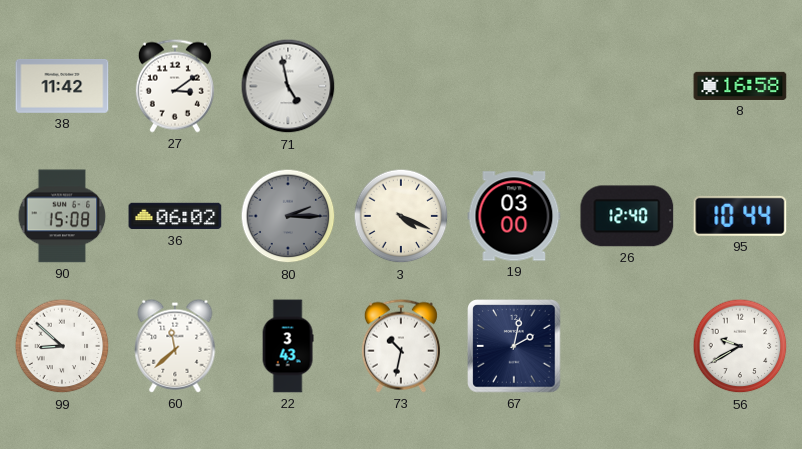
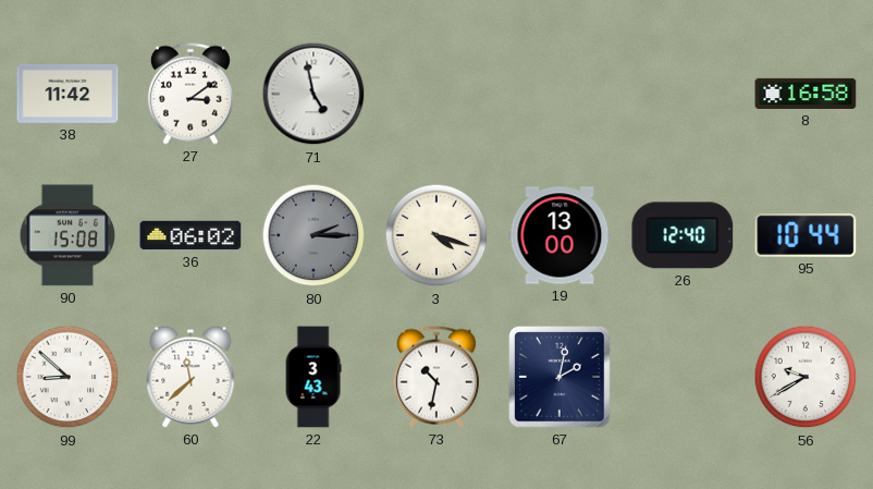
3: 4:19 -> 4:18 (436, 235)
19: 03:00 -> 13:00 (560, 235)
